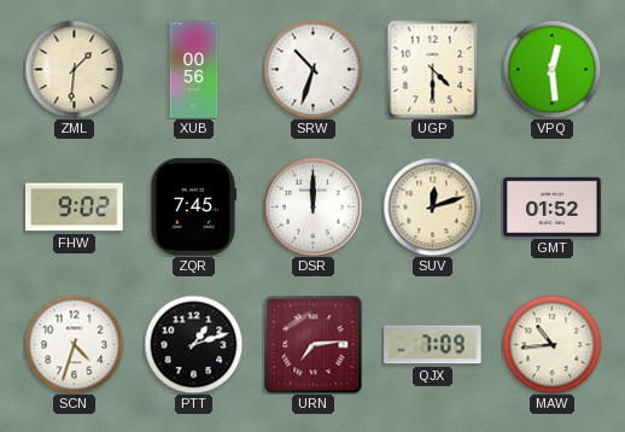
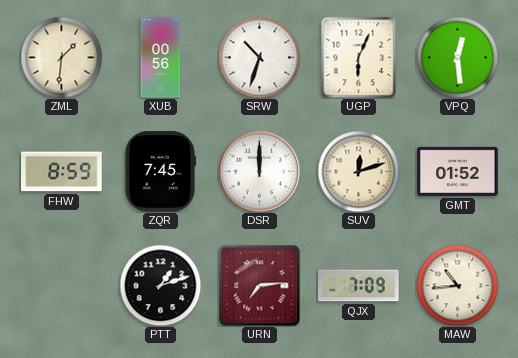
UGP: 4:30 -> 6:04 (359, 57)
FHW: 9:02 -> 8:59 (62, 172)
SCN: 4:33 -> none (74, 344)
